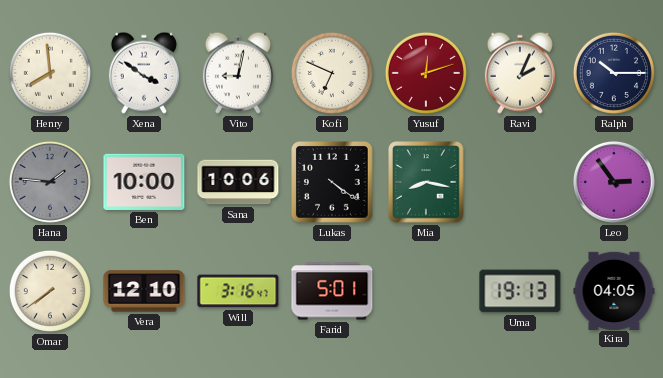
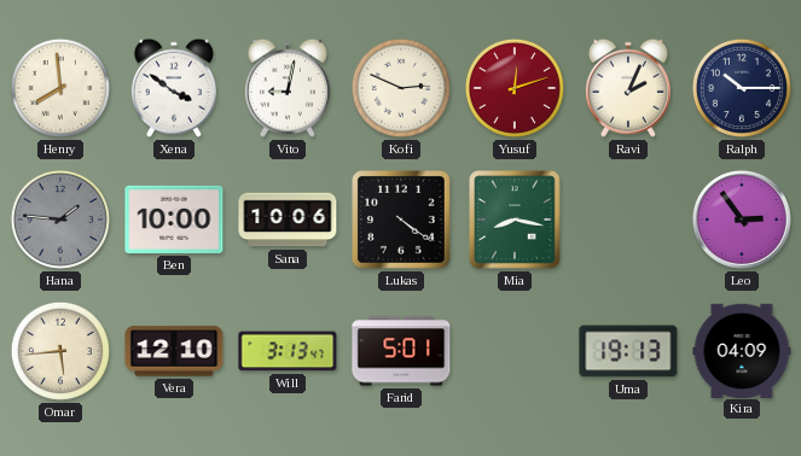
Kofi: 6:49 -> 2:49 (401, 88)
Omar: 7:39 -> 5:44 (60, 351)
Will: 3:16 -> 3:13 (288, 351)
Kira: 04:05 -> 04:09 (742, 350)
